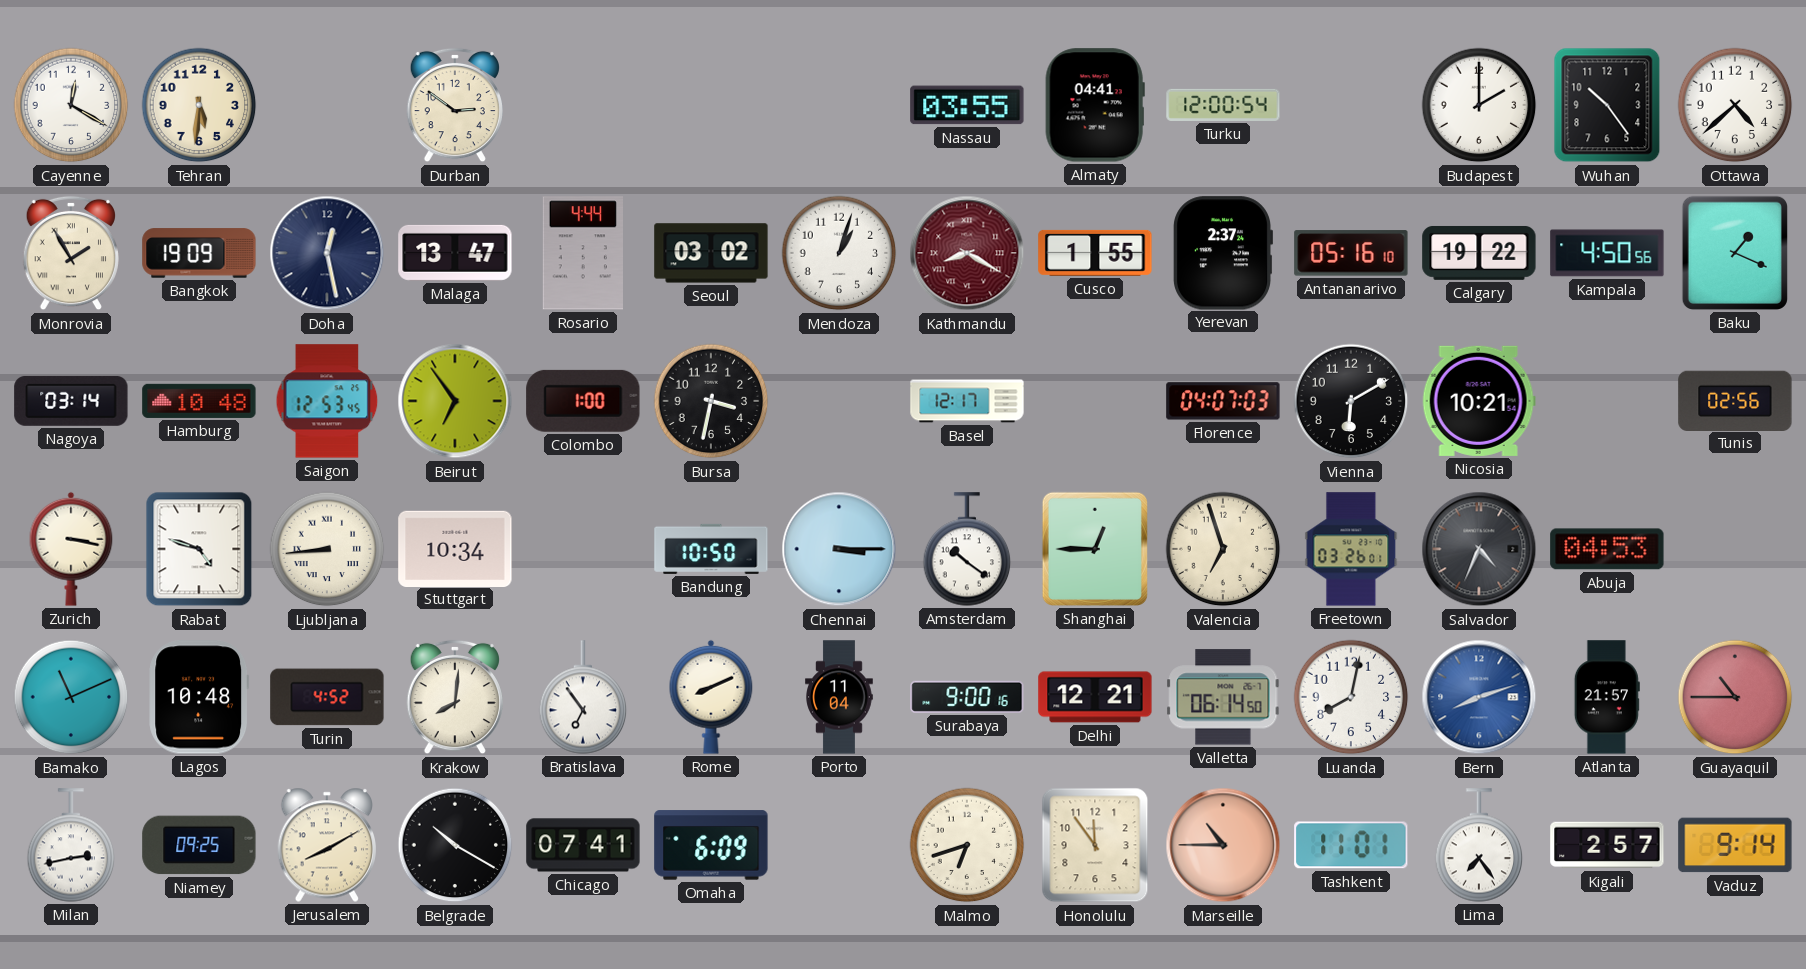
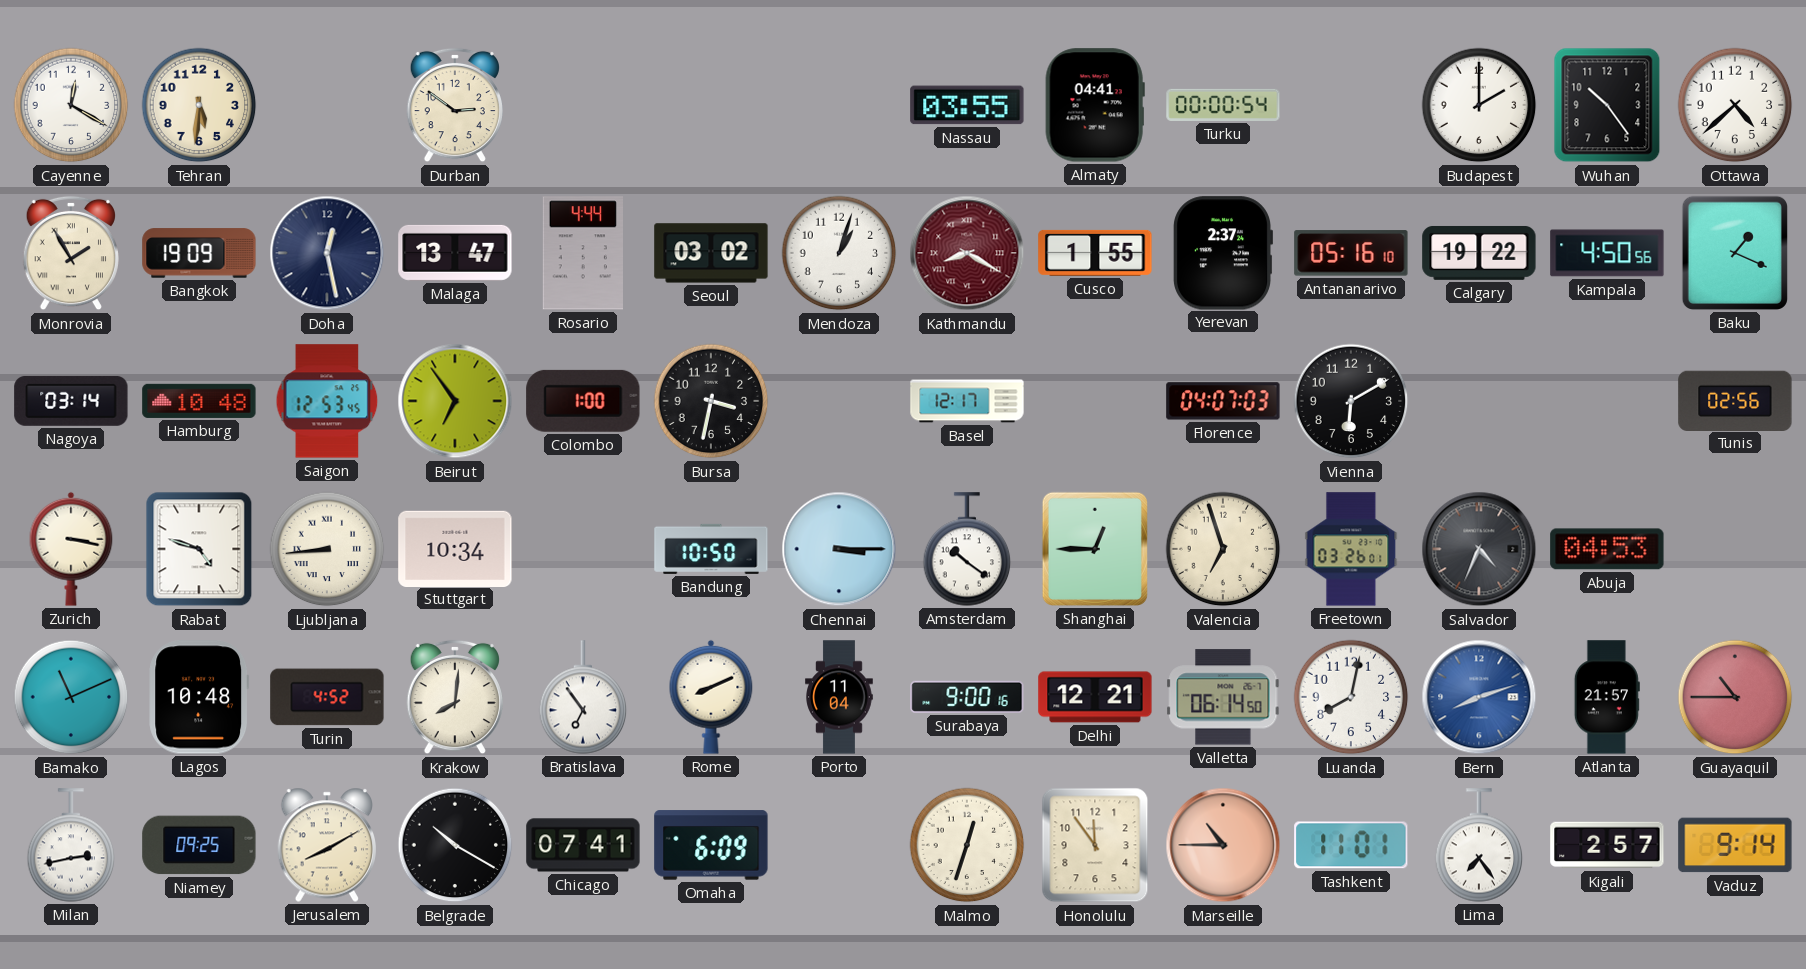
Turku: 12:00 -> 00:00 (1223, 105)
Nicosia: 10:21 -> none (1479, 401)
Malmo: 6:42 -> 12:33 (967, 845)
